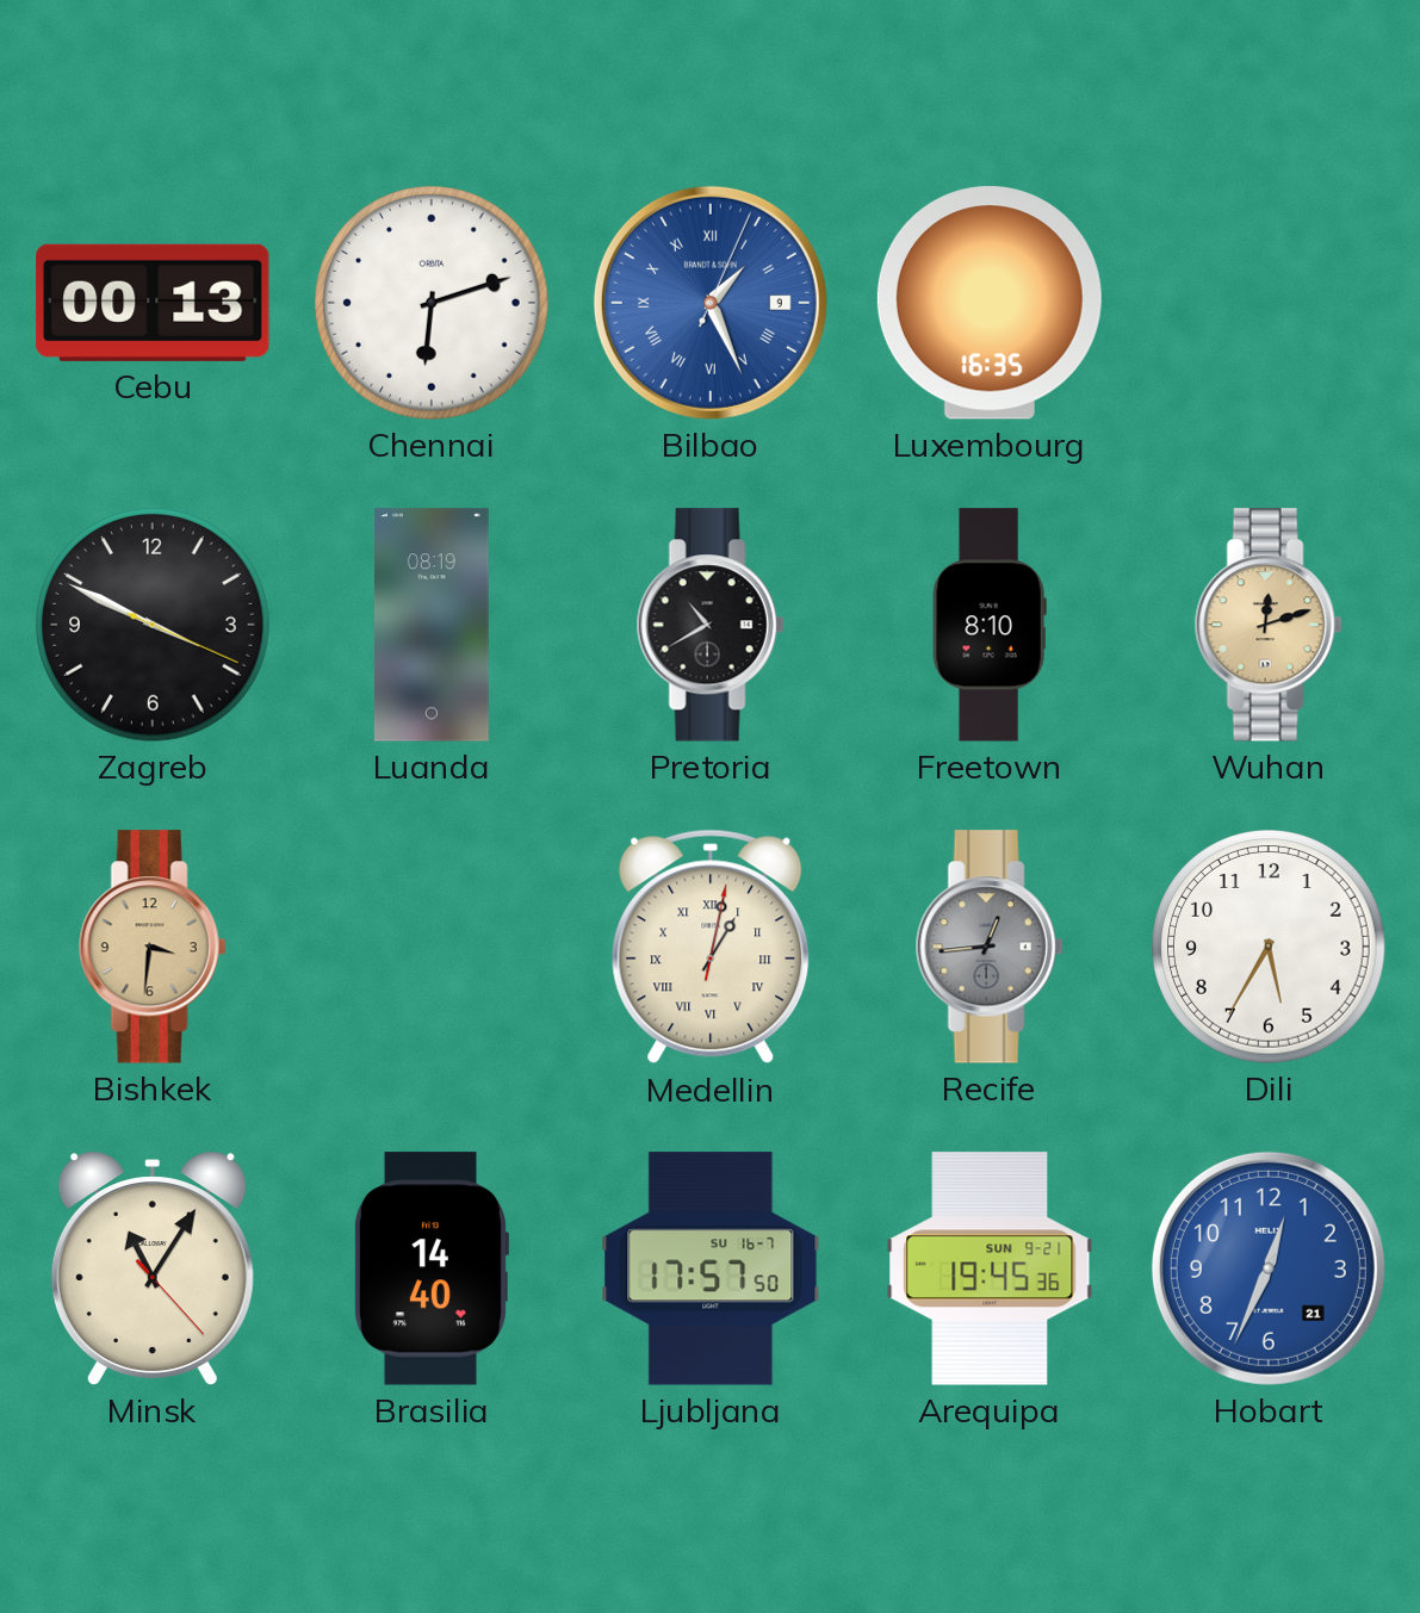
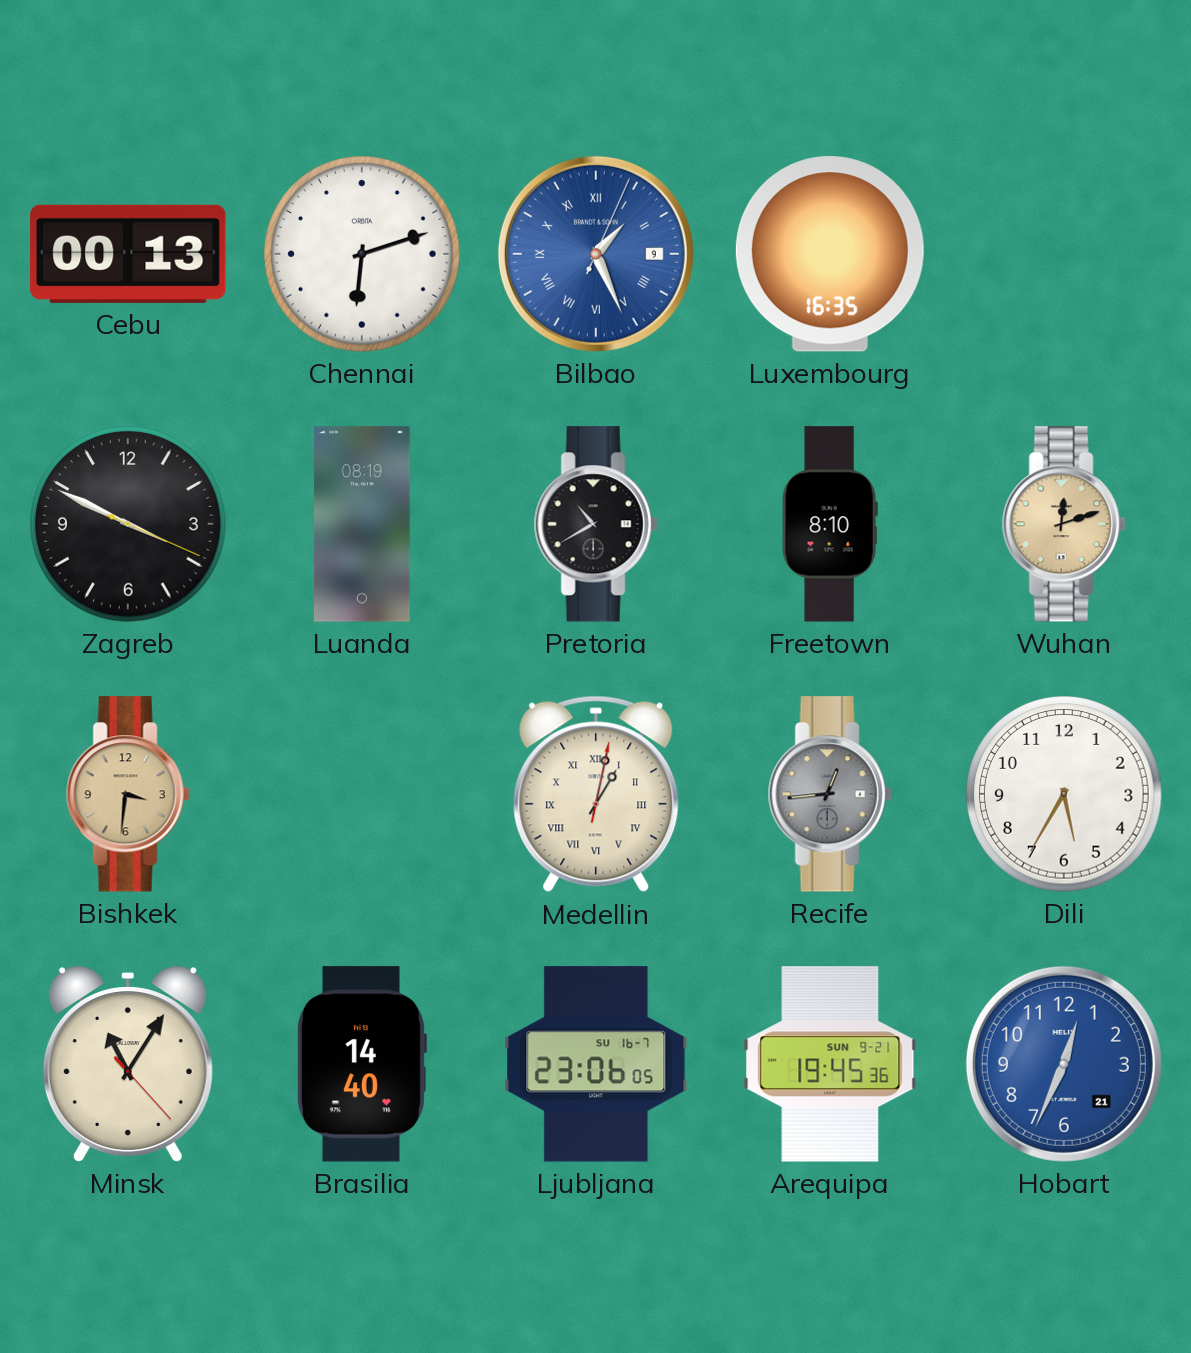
Ljubljana: 17:57 -> 23:06 (596, 1064)
